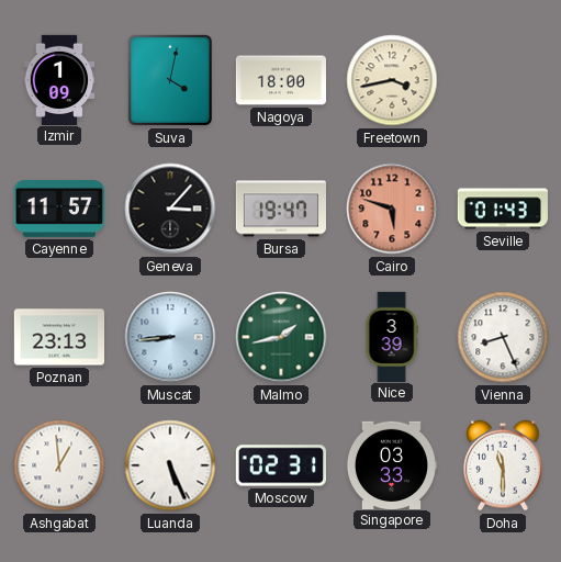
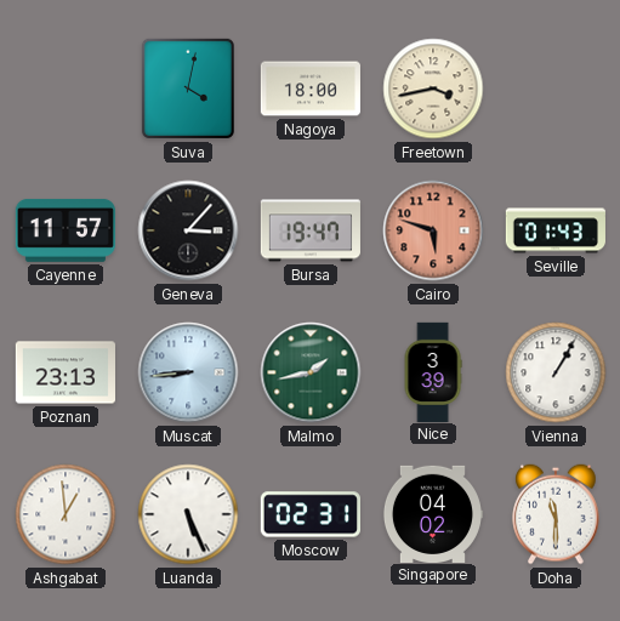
Izmir: 1:09 -> none (59, 79)
Vienna: 8:26 -> 1:05 (556, 372)
Singapore: 03:33 -> 04:02 (432, 513)
